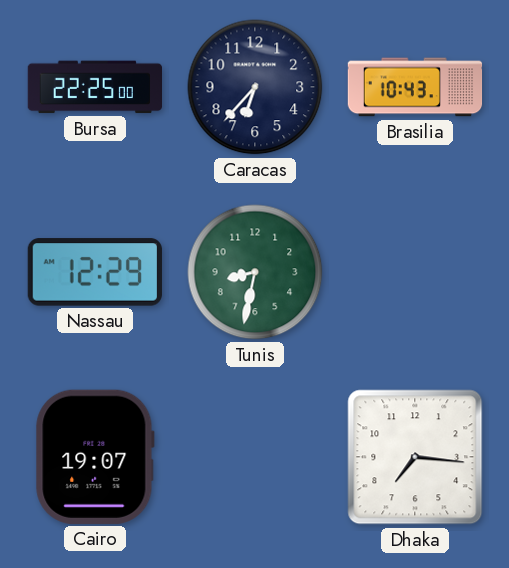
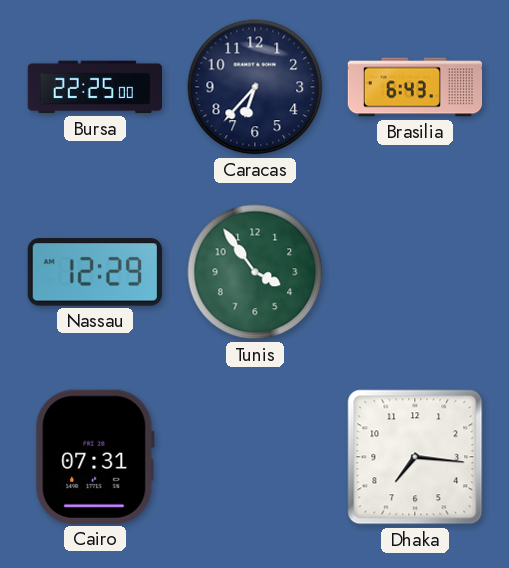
Brasilia: 10:43 -> 6:43 (415, 87)
Tunis: 8:32 -> 3:54 (255, 272)
Cairo: 19:07 -> 07:31 (95, 457)
